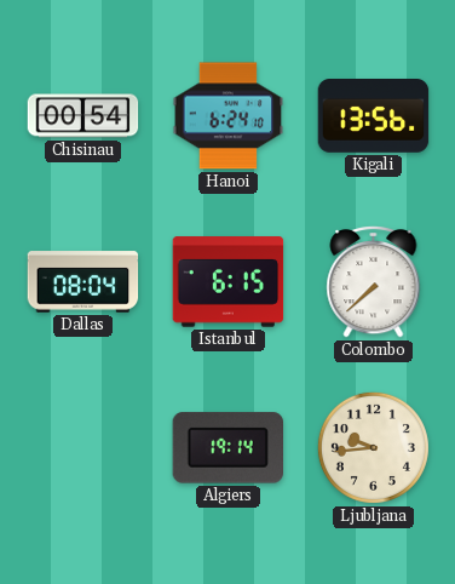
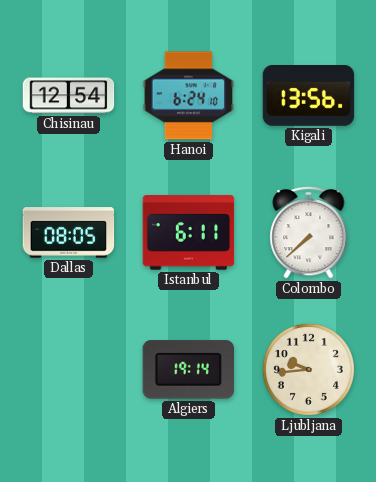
Chisinau: 00:54 -> 12:54 (69, 96)
Dallas: 08:04 -> 08:05 (69, 233)
Istanbul: 6:15 -> 6:11 (189, 233)
